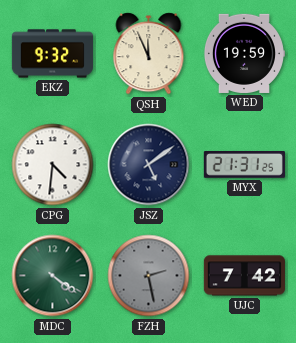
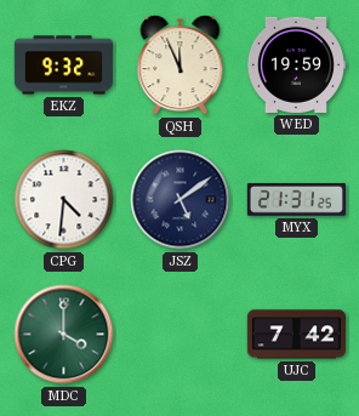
MDC: 4:21 -> 4:00 (64, 335)
FZH: 2:28 -> none (149, 276)
